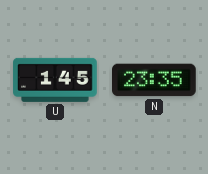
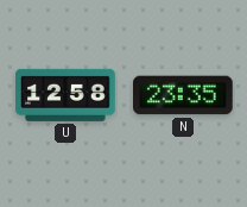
U: 1:45 -> 12:58 (65, 95)
